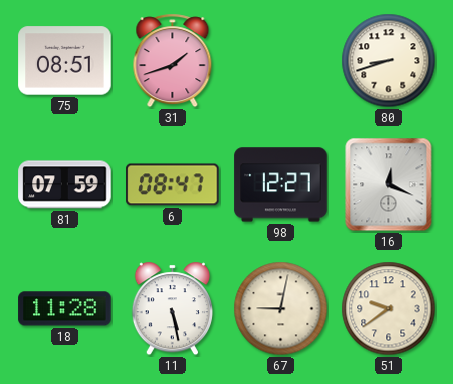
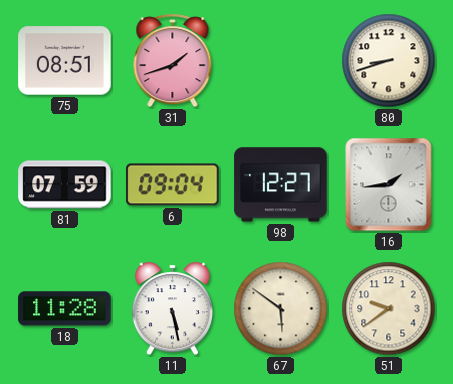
6: 08:47 -> 09:04 (173, 185)
16: 12:19 -> 1:44 (389, 185)
67: 9:02 -> 5:51 (281, 309)
